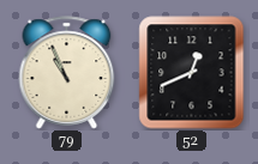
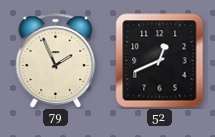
79: 10:56 -> 1:56 (56, 61)
